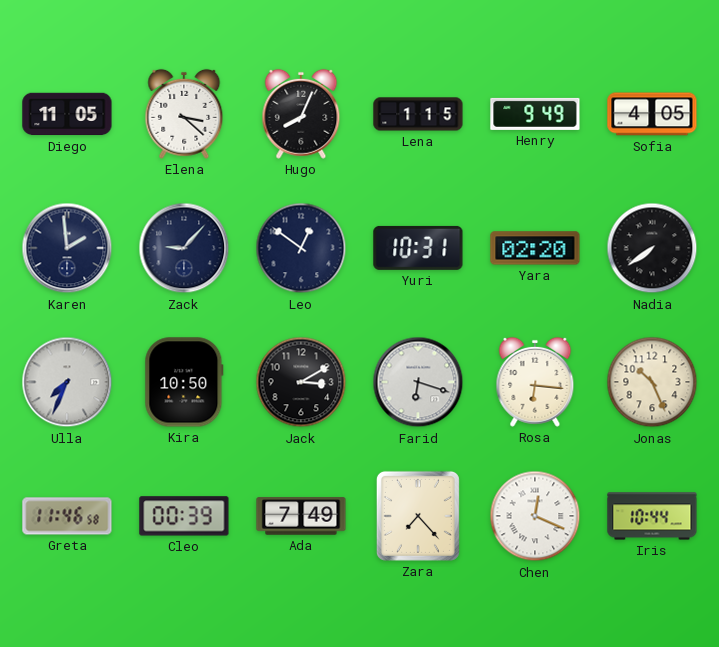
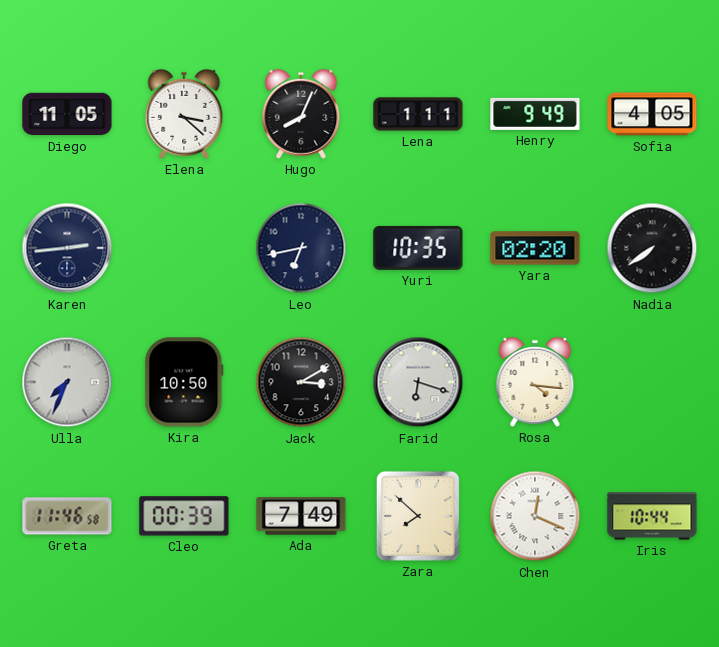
Lena: 1:15 -> 1:11 (418, 114)
Karen: 1:59 -> 2:44 (67, 248)
Zack: 9:07 -> none (184, 248)
Leo: 12:51 -> 6:43 (301, 248)
Yuri: 10:31 -> 10:35 (418, 248)
Rosa: 6:16 -> 4:16 (535, 382)
Jonas: 10:26 -> none (652, 382)
Zara: 7:23 -> 7:52 (418, 516)
